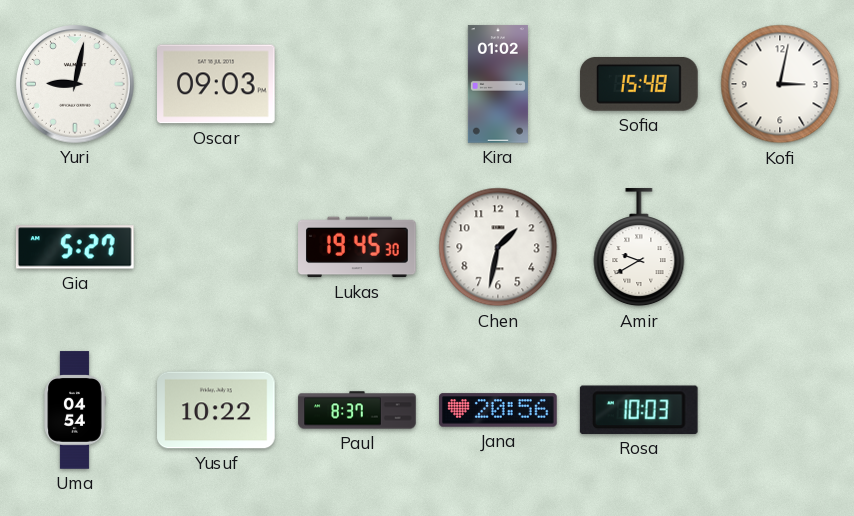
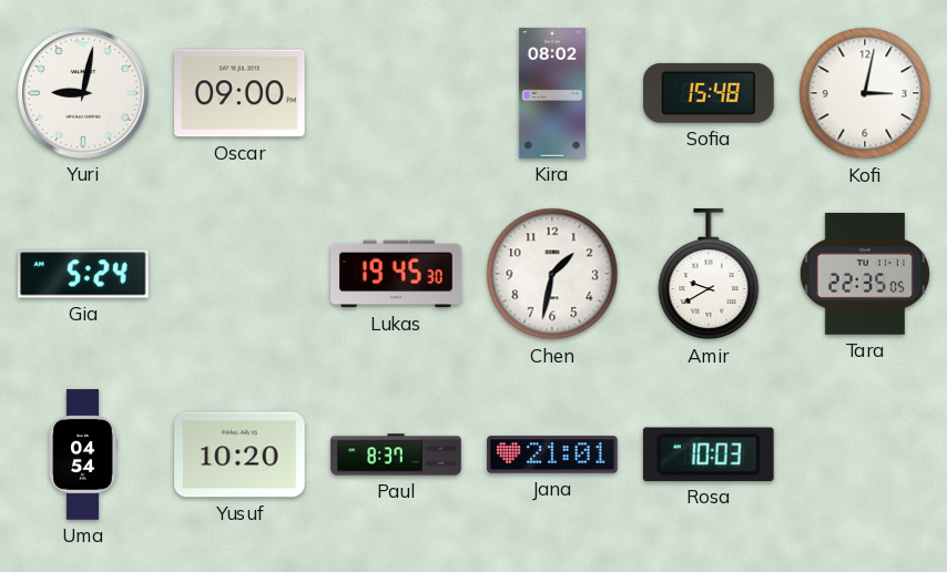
Oscar: 09:03 -> 09:00 (240, 93)
Kira: 01:02 -> 08:02 (552, 93)
Gia: 5:27 -> 5:24 (84, 274)
Tara: none -> 22:35 (865, 275)
Yusuf: 10:22 -> 10:20 (240, 454)
Jana: 20:56 -> 21:01 (552, 454)
